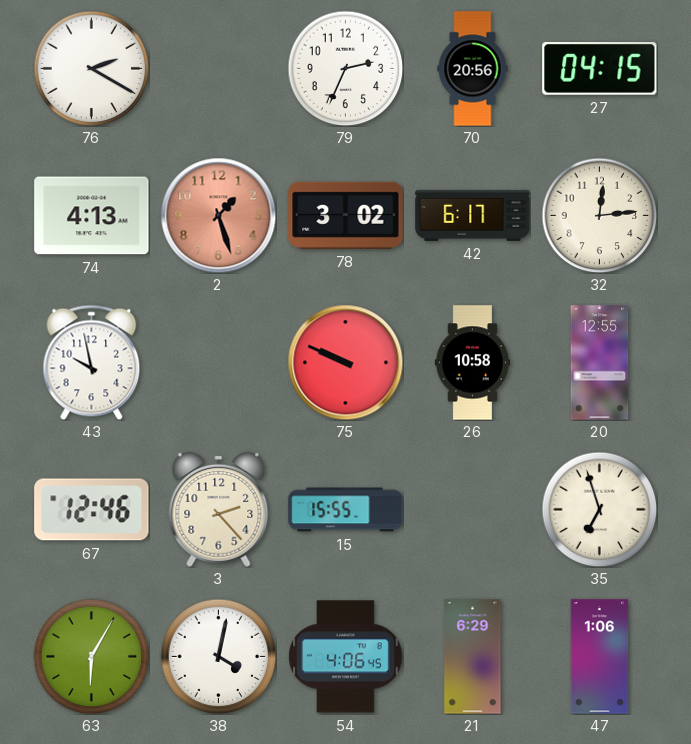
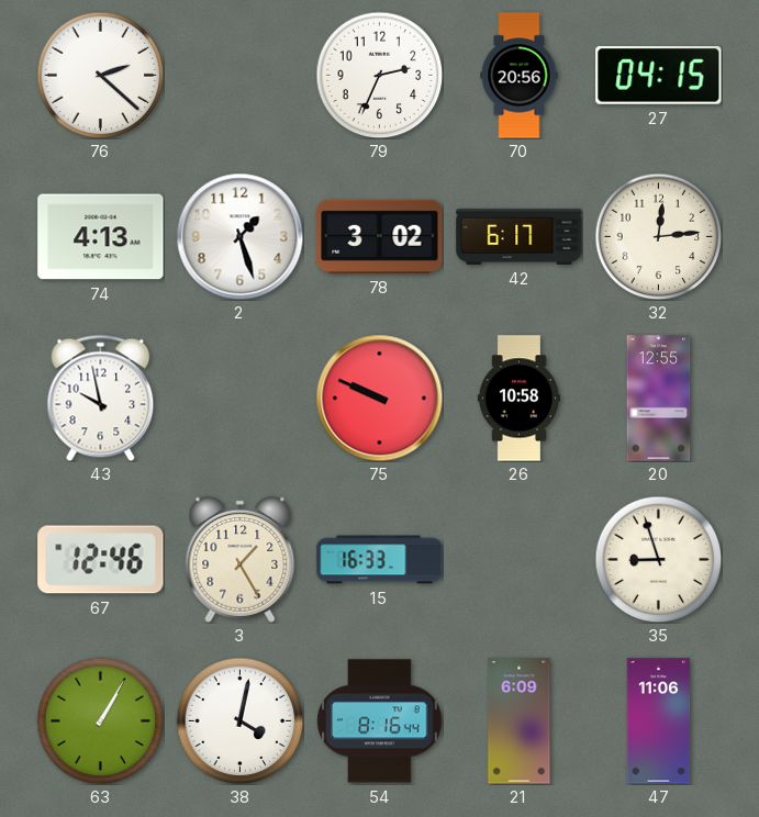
76: 2:20 -> 2:22 (100, 75)
2 dial: salmon -> white (239, 236)
3: 2:23 -> 1:25 (241, 559)
15: 15:55 -> 16:33 (380, 560)
35: 6:57 -> 8:57 (658, 559)
63: 6:05 -> 1:05 (100, 720)
54: 4:06 -> 8:16 (380, 721)
21: 6:29 -> 6:09 (520, 721)
47: 1:06 -> 11:06 (659, 721)
